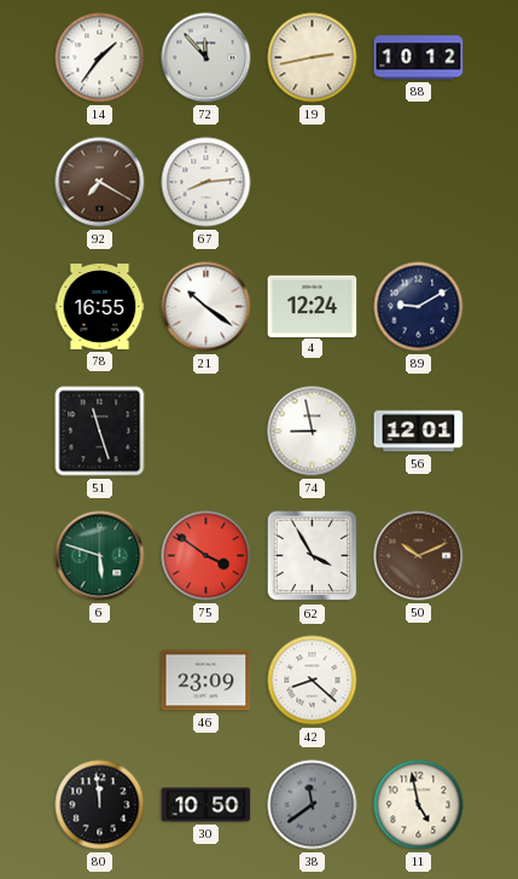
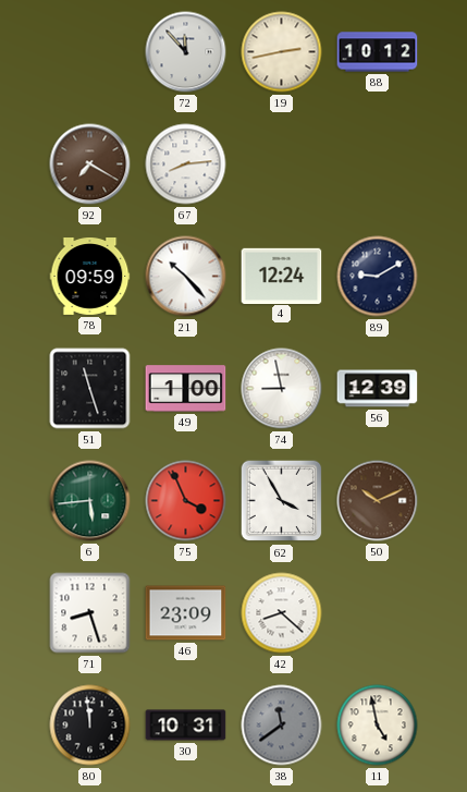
14: 1:36 -> none (100, 58)
78: 16:55 -> 09:59 (90, 277)
21: 10:21 -> 10:23 (186, 277)
49: none -> 1:00 (186, 389)
56: 12:01 -> 12:39 (378, 389)
6: 5:48 -> 5:44 (90, 501)
75: 3:51 -> 3:56 (186, 501)
71: none -> 8:27 (90, 613)
30: 10:50 -> 10:31 (186, 726)
